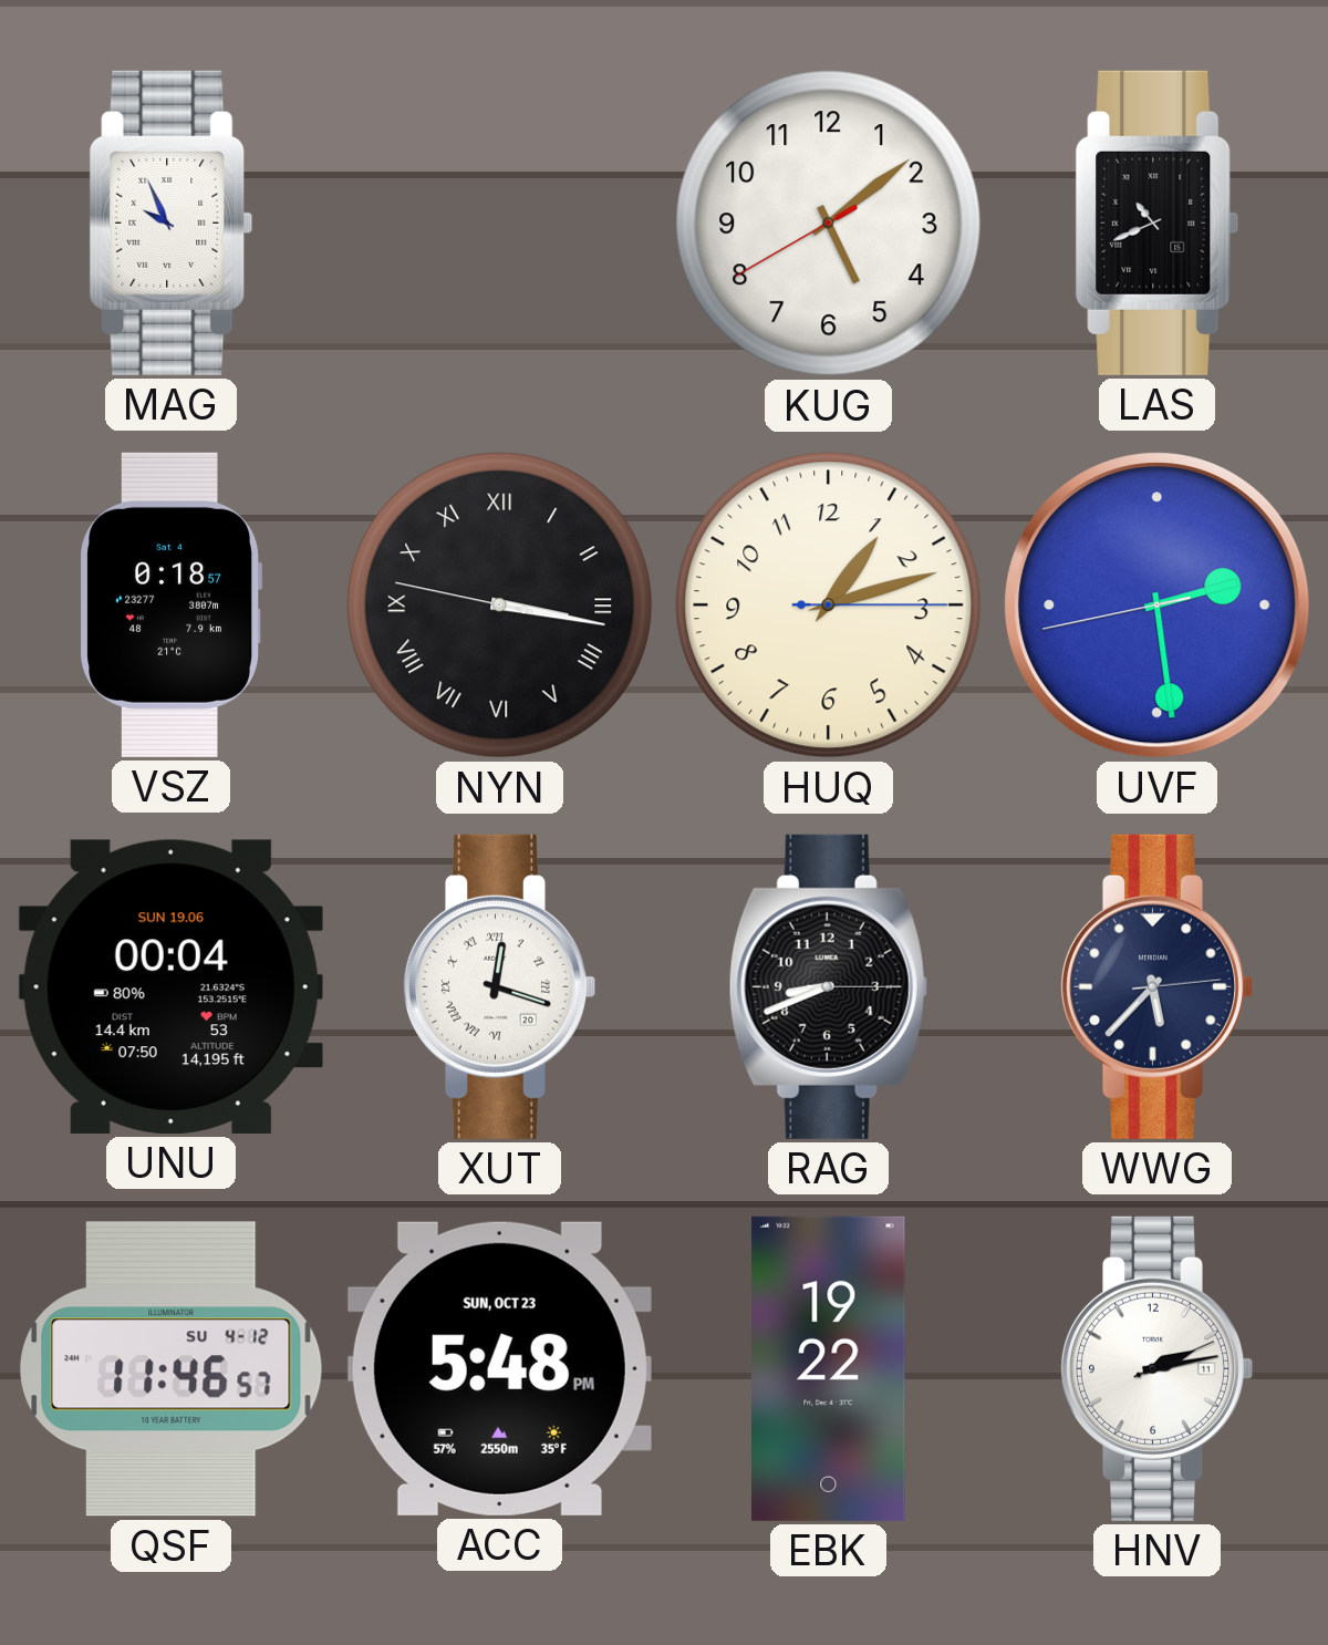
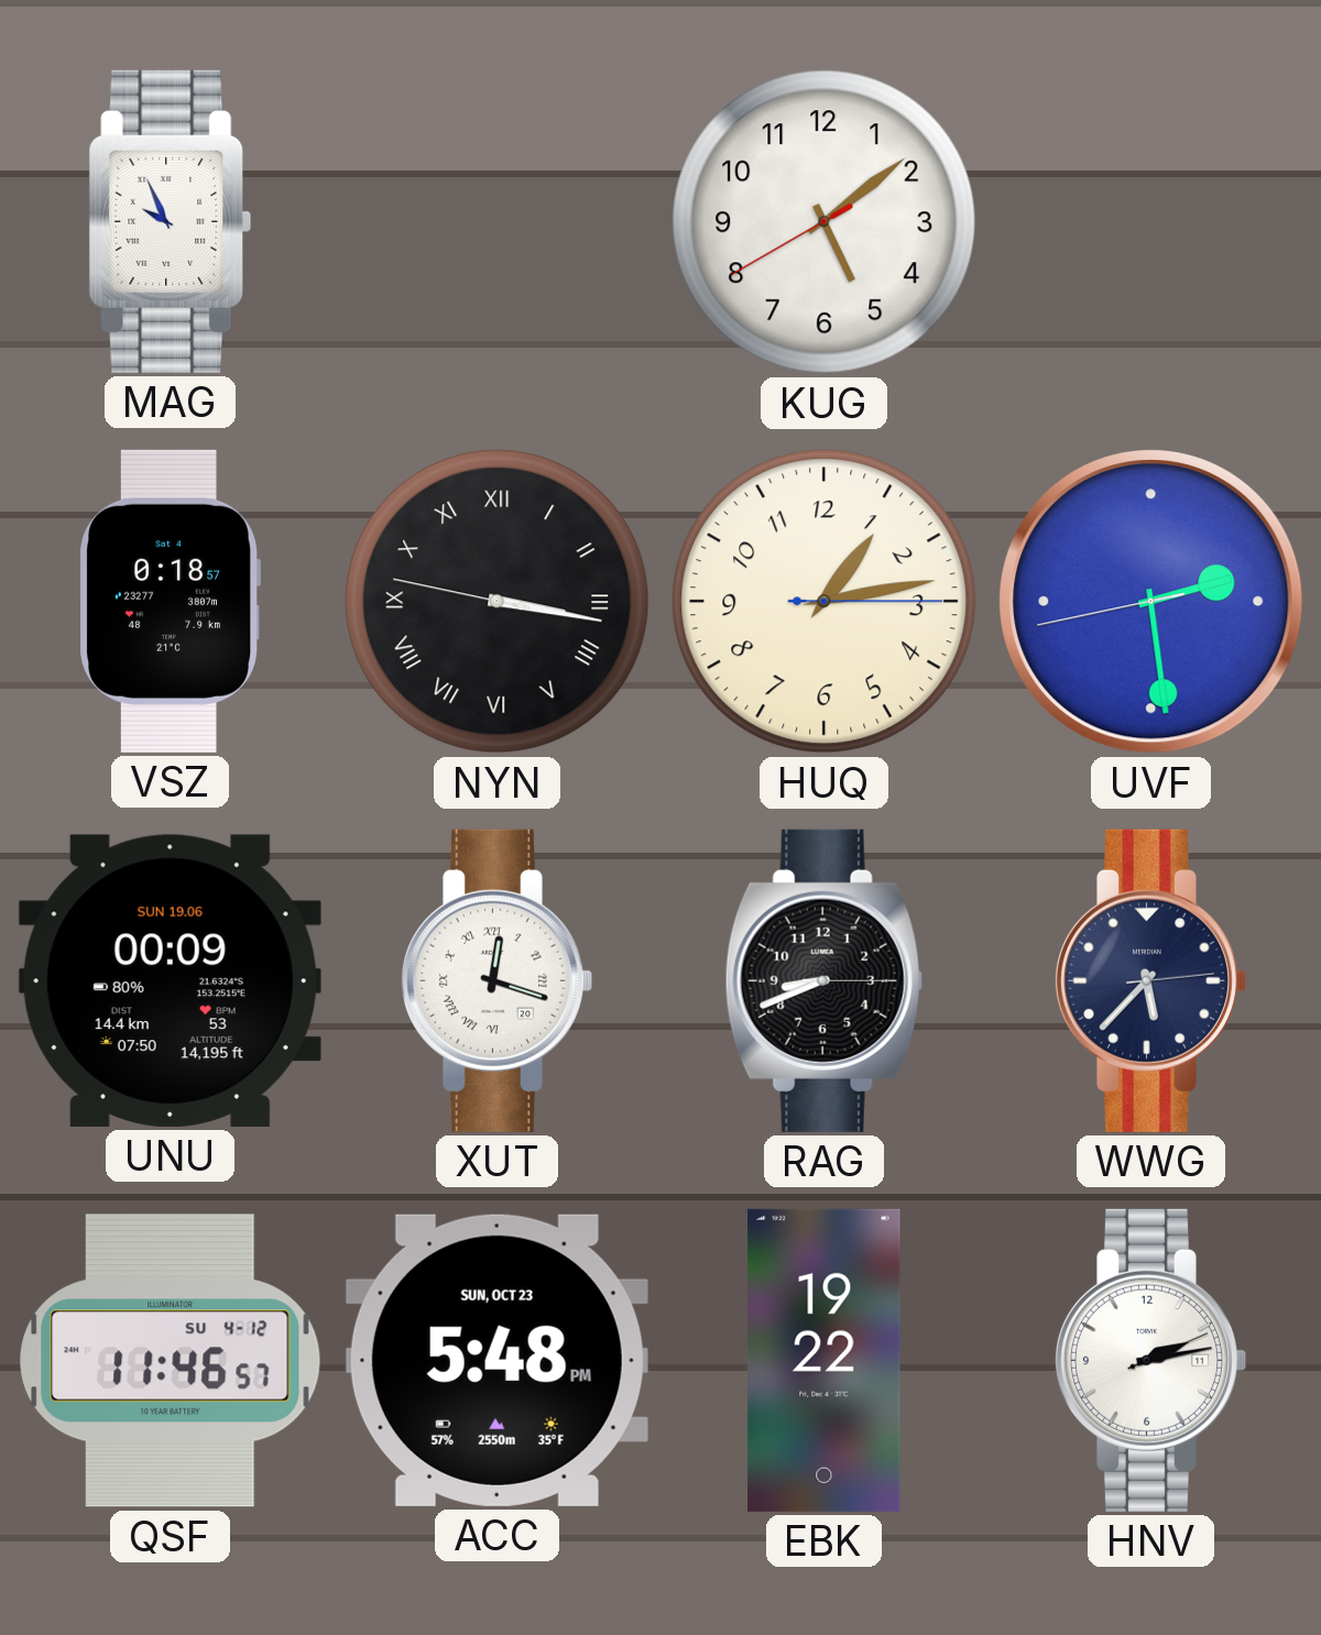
LAS: 10:41 -> none (1158, 223)
HUQ: 1:12 -> 1:13 (825, 602)
UNU: 00:04 -> 00:09 (170, 980)
